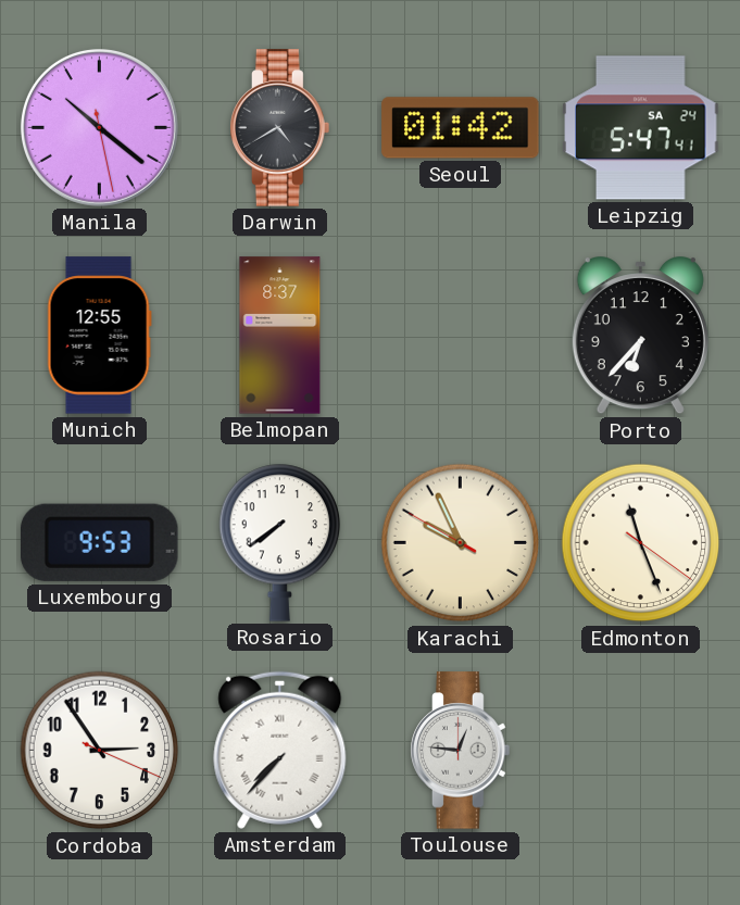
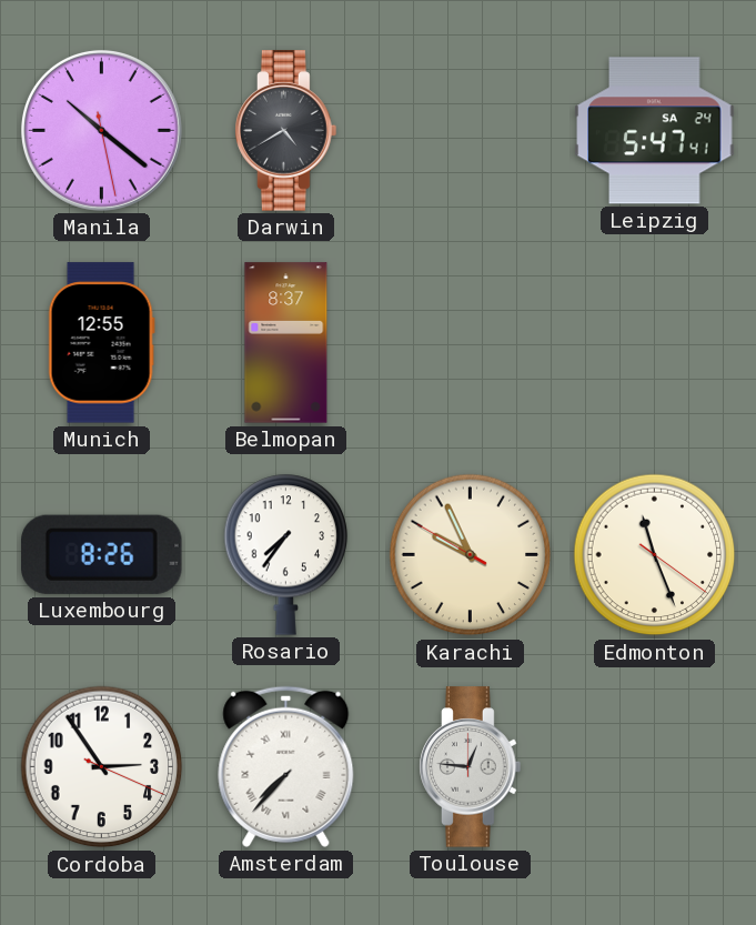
Seoul: 01:42 -> none (461, 128)
Porto: 6:37 -> none (640, 337)
Luxembourg: 9:53 -> 8:26 (102, 554)
Rosario: 7:39 -> 7:36 (286, 554)
